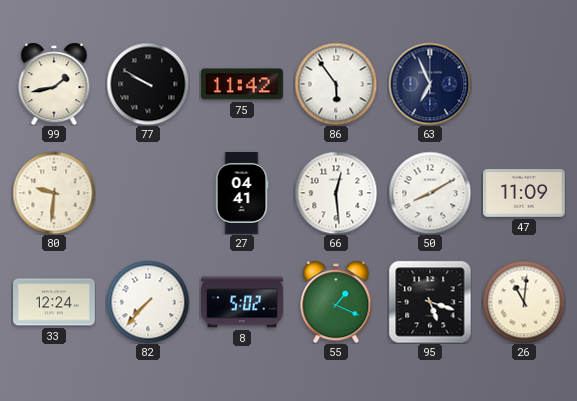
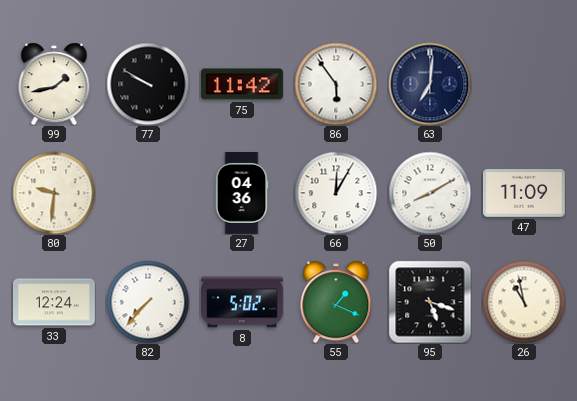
63: 6:56 -> 7:01 (430, 84)
27: 04:41 -> 04:36 (242, 194)
66: 12:29 -> 12:05 (336, 193)
26: 11:01 -> 10:58 (524, 302)
